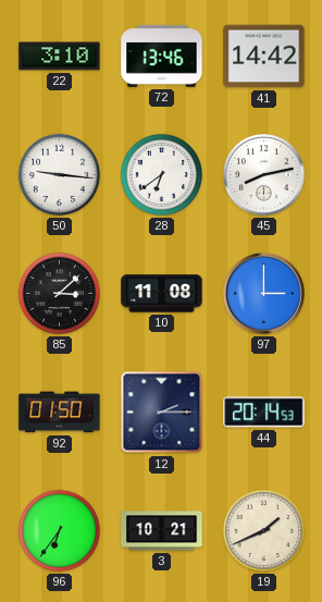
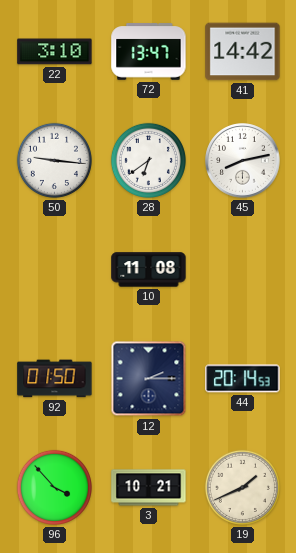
72: 13:46 -> 13:47 (149, 52)
85: 3:08 -> none (59, 293)
97: 3:00 -> none (264, 294)
96: 6:36 -> 3:53 (54, 487)
